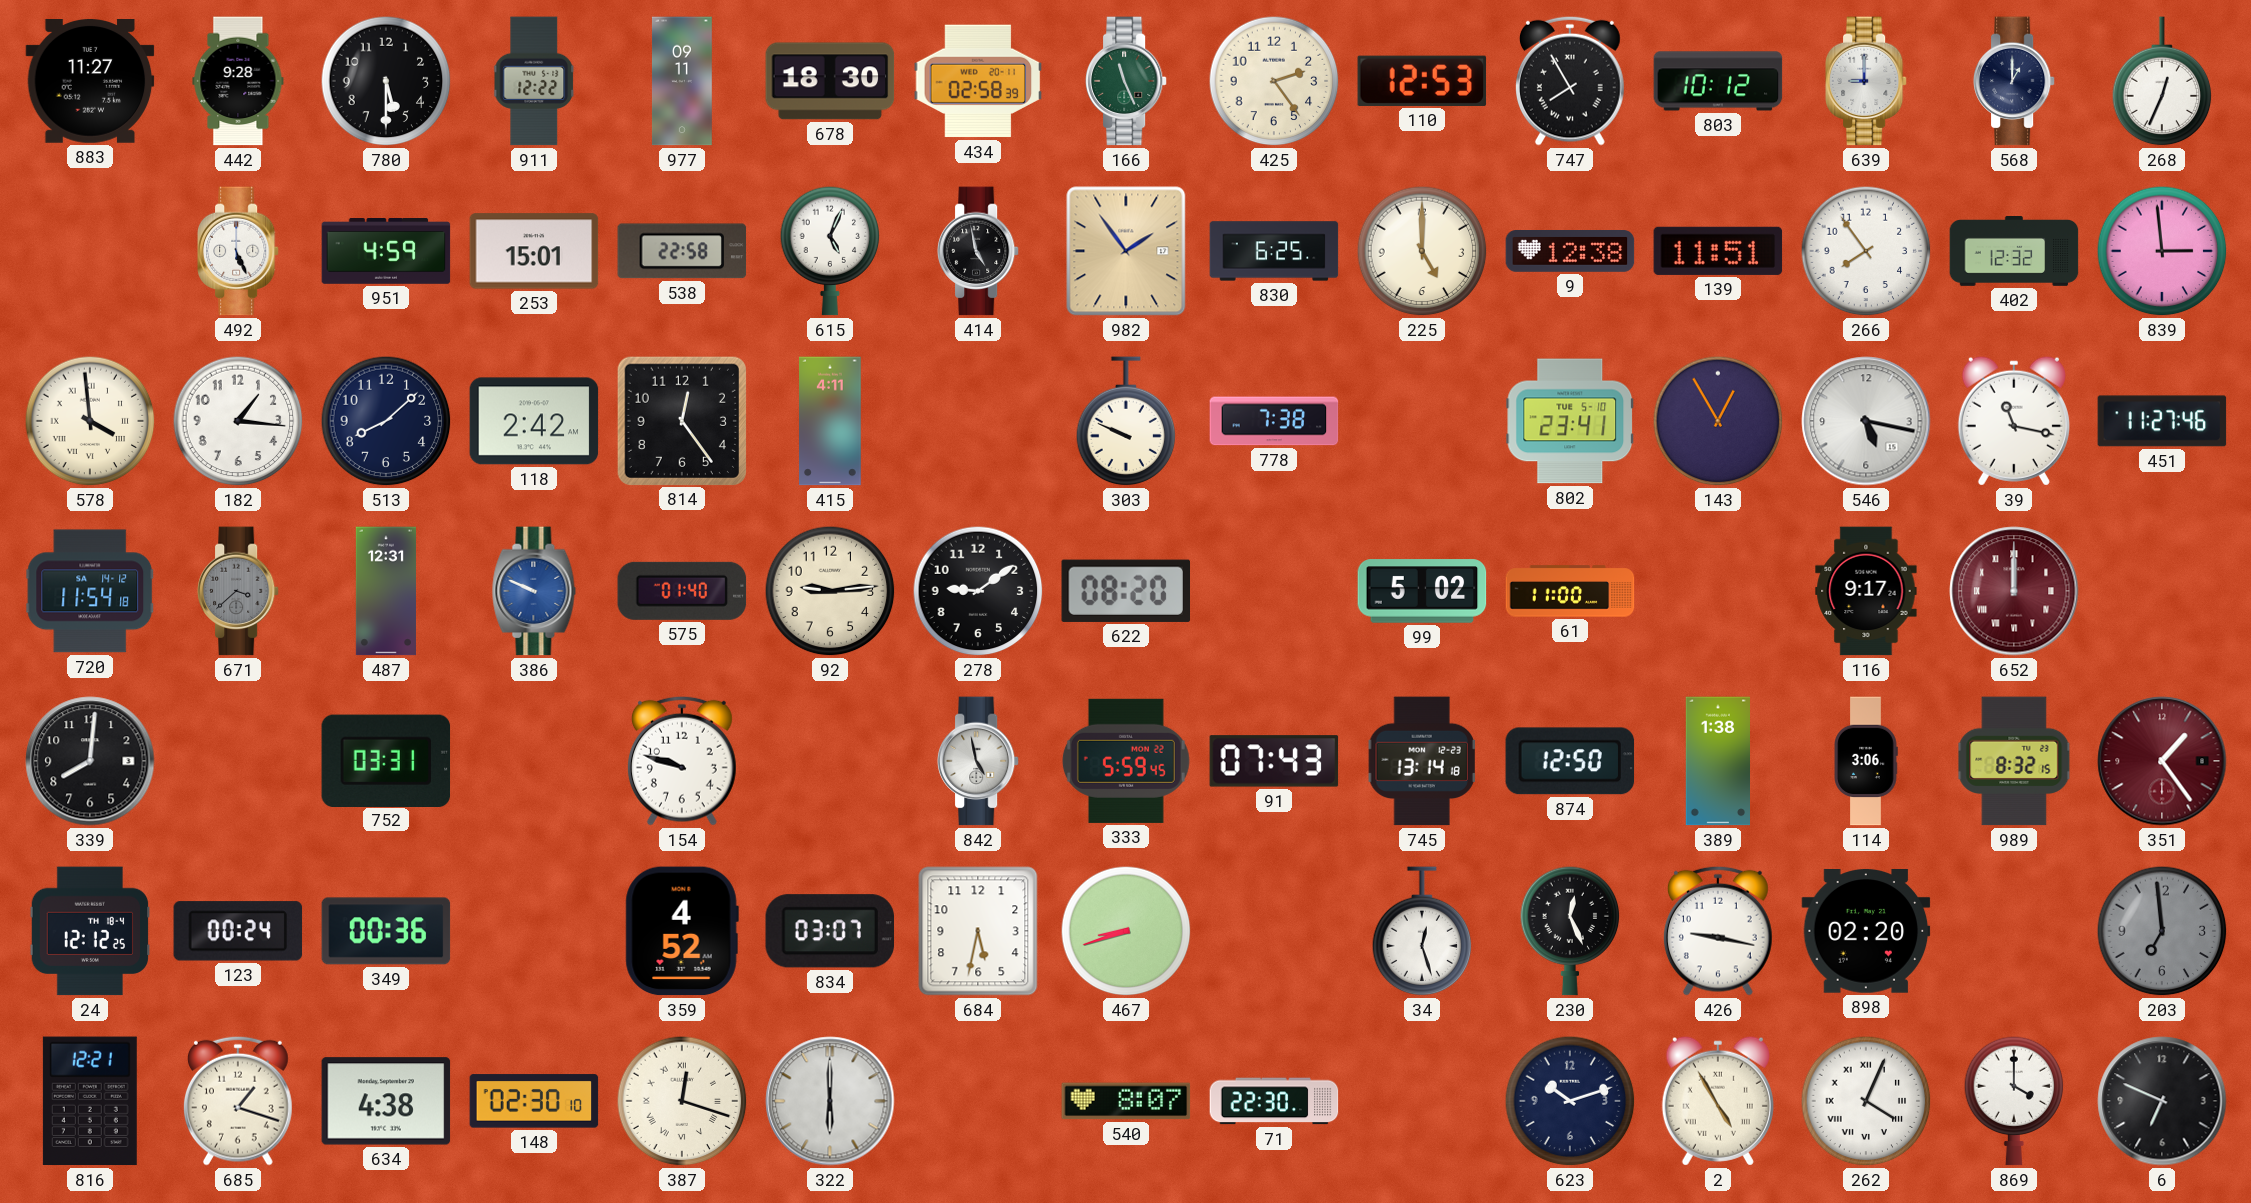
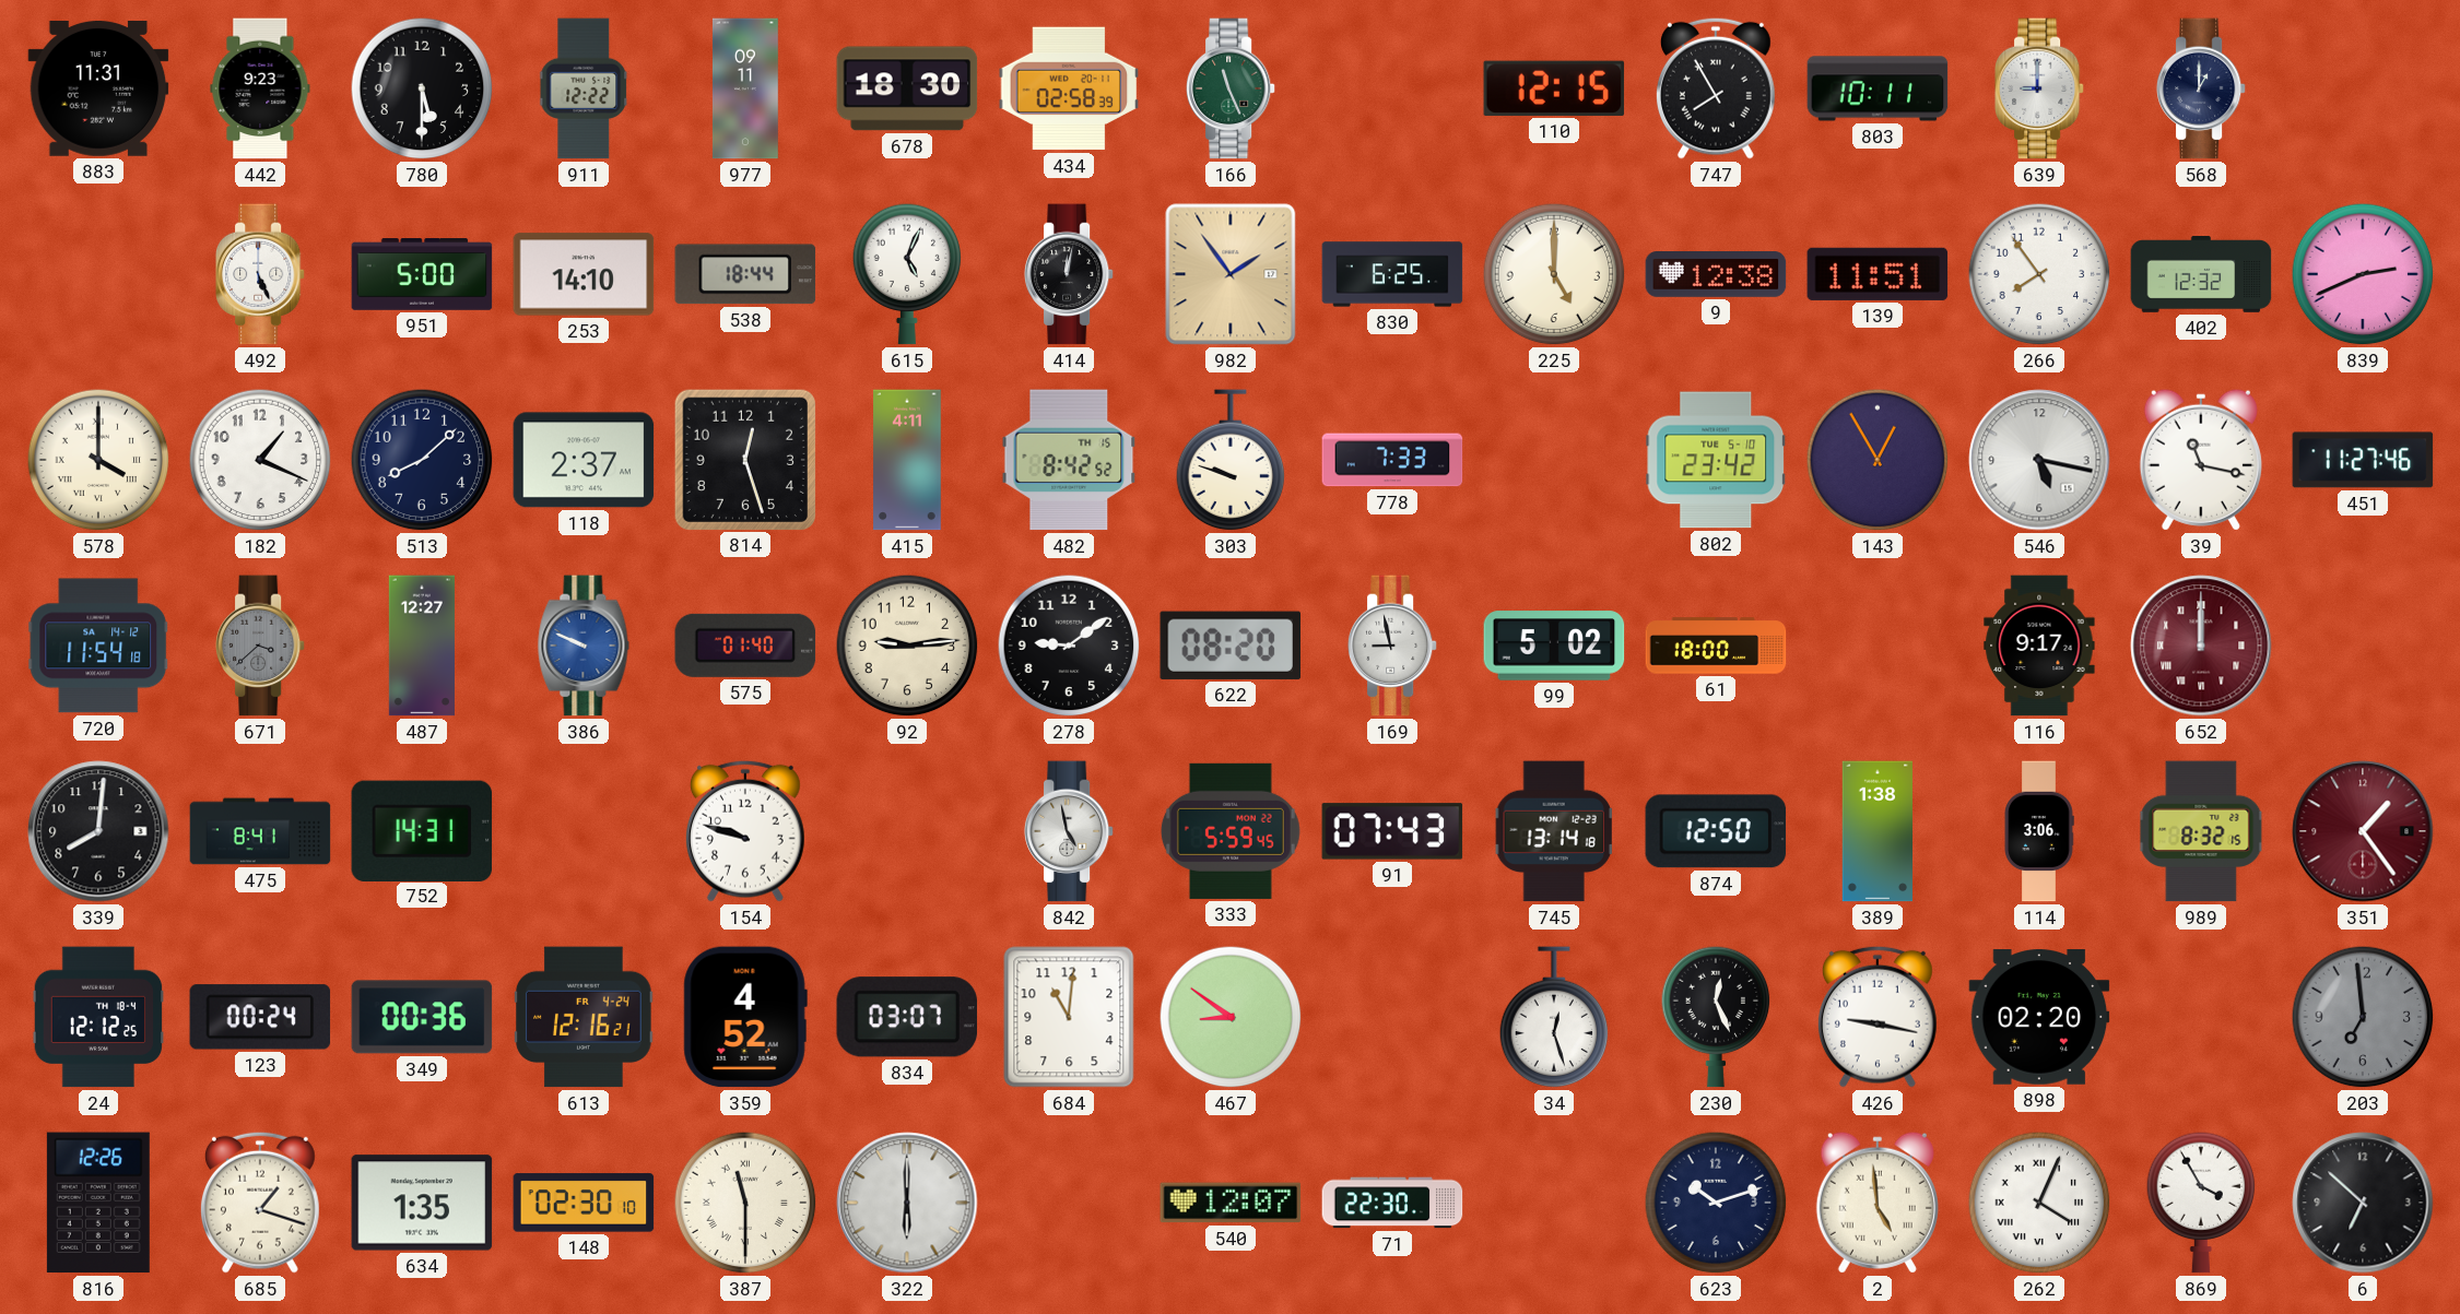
883: 11:27 -> 11:31 (98, 90)
442: 9:28 -> 9:23 (260, 88)
425: 2:24 -> none (1274, 81)
110: 12:53 -> 12:15 (1554, 88)
803: 10:12 -> 10:11 (1878, 88)
268: 12:34 -> none (2162, 82)
951: 4:59 -> 5:00 (422, 275)
253: 15:01 -> 14:10 (584, 274)
538: 22:58 -> 18:44 (745, 274)
414: 4:58 -> 12:02 (1069, 274)
839: 2:59 -> 2:41 (2363, 274)
578: 3:59 -> 4:00 (98, 460)
182: 1:16 -> 1:19 (260, 460)
118: 2:42 -> 2:37 (584, 460)
814: 12:24 -> 12:27 (744, 459)
482: none -> 8:42 (1069, 460)
303: 9:49 -> 9:48 (1231, 461)
778: 7:38 -> 7:33 (1392, 460)
802: 23:41 -> 23:42 (1716, 460)
487: 12:31 -> 12:27 (422, 646)
169: none -> 8:58 (1392, 646)
61: 11:00 -> 18:00 (1716, 646)
475: none -> 8:41 (260, 831)
752: 03:31 -> 14:31 (422, 830)
613: none -> 12:16 (584, 1017)
684: 5:32 -> 11:01 (1069, 1017)
467: 8:42 -> 8:51 (1231, 1017)
816: 12:21 -> 12:26 (98, 1203)
634: 4:38 -> 1:35 (422, 1203)
387: 12:18 -> 11:30 (745, 1203)
540: 8:07 -> 12:07 (1231, 1203)
2: 4:55 -> 4:59 (1878, 1203)
869: 4:00 -> 3:55 (2201, 1203)
6: 6:49 -> 6:52 (2363, 1203)
